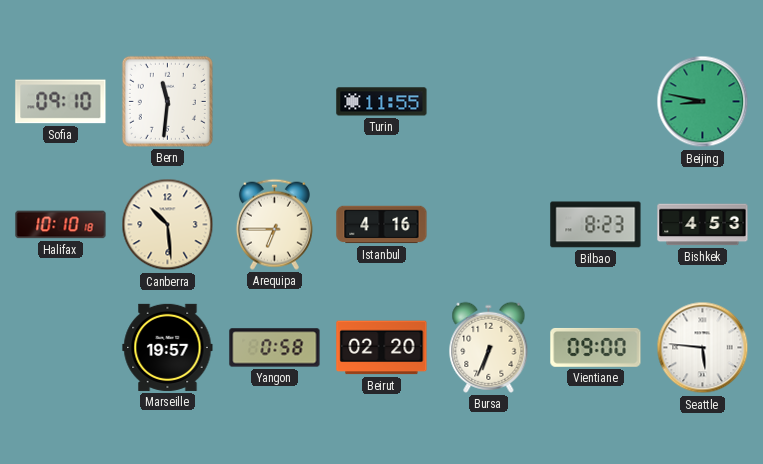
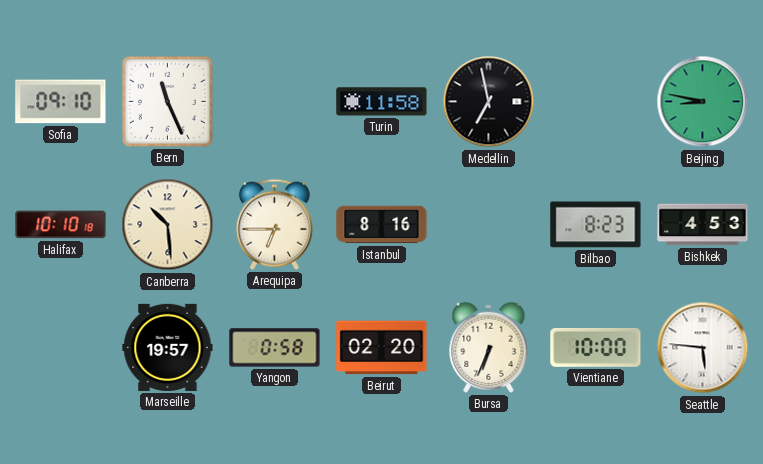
Bern: 11:31 -> 11:26 (167, 101)
Turin: 11:55 -> 11:58 (382, 102)
Medellin: none -> 6:58 (489, 102)
Istanbul: 4:16 -> 8:16 (382, 225)
Vientiane: 09:00 -> 10:00 (596, 347)
